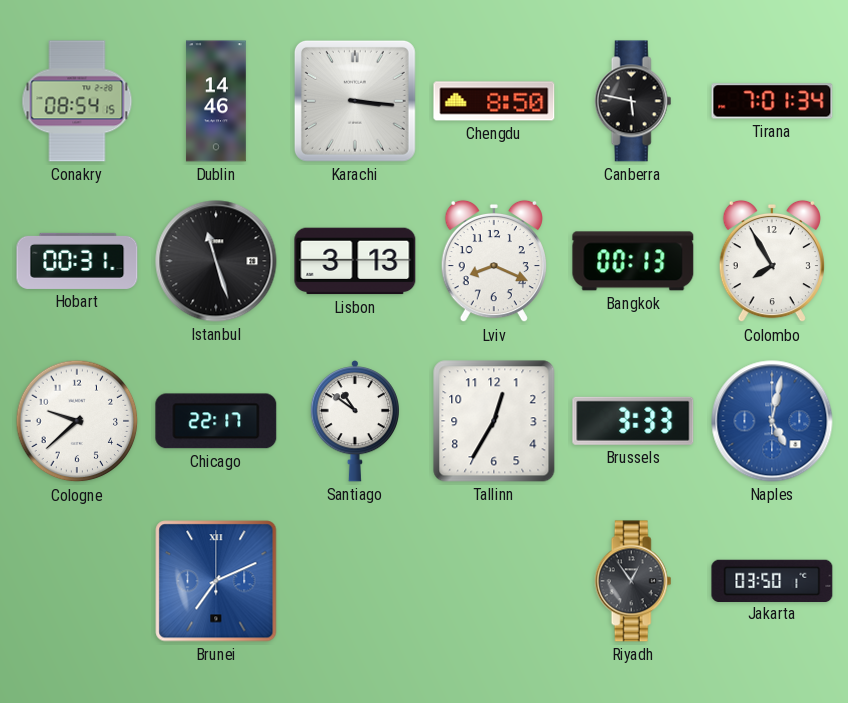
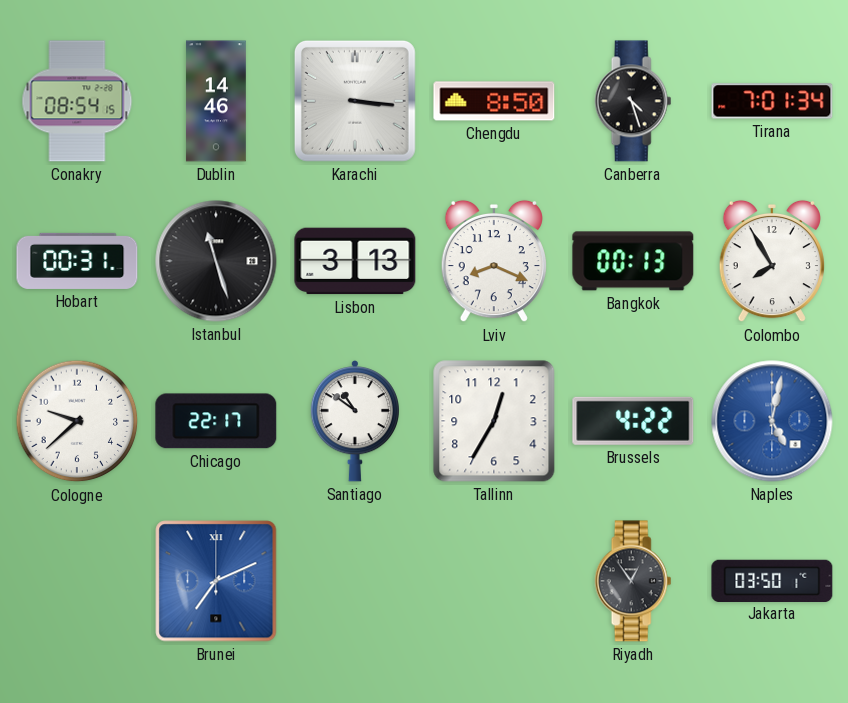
Canberra: 5:47 -> 4:27 (633, 101)
Brussels: 3:33 -> 4:22 (633, 421)
